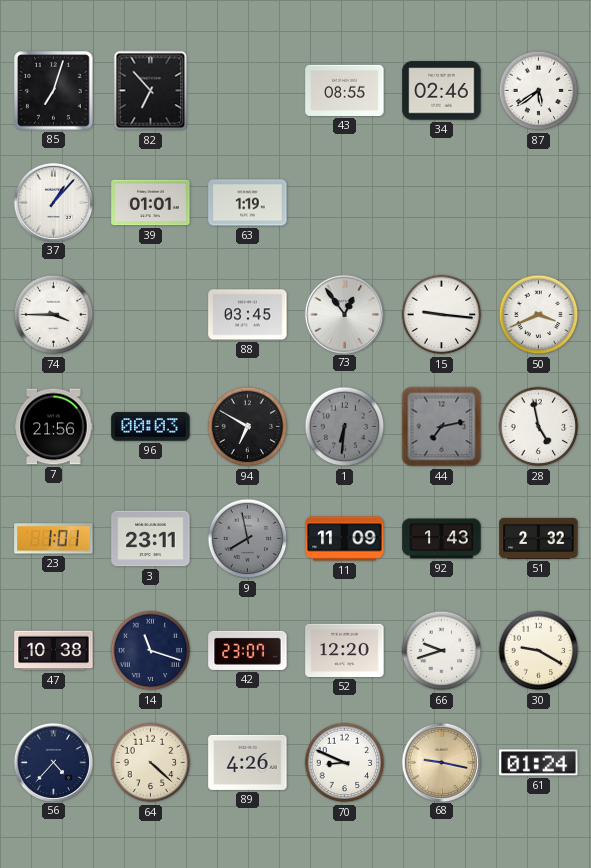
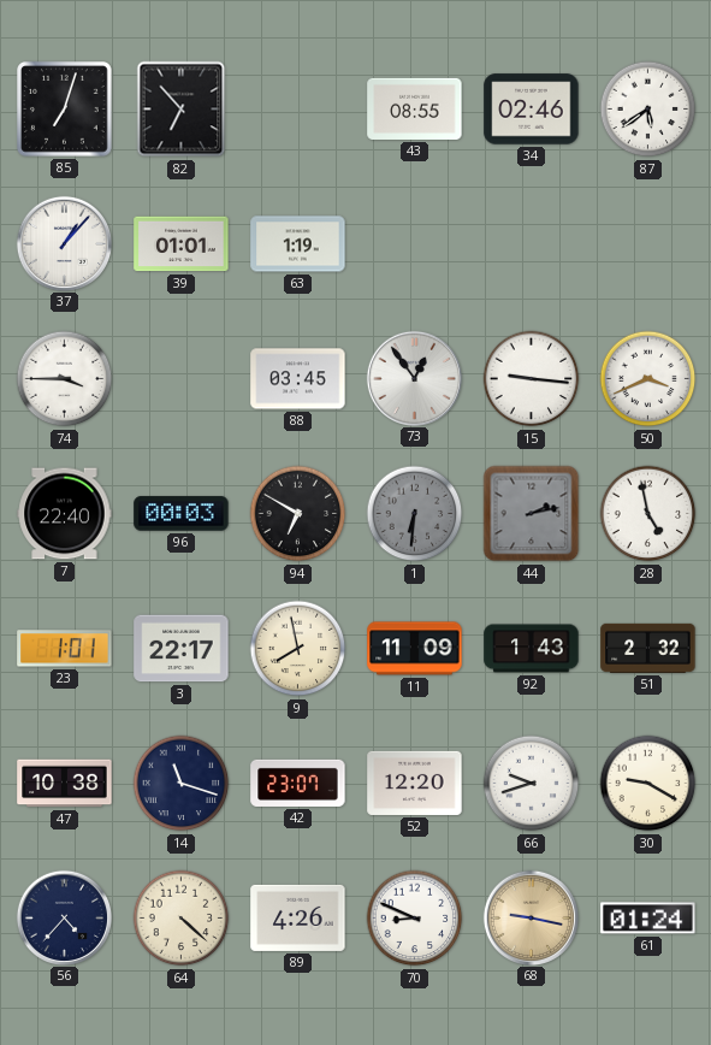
7: 21:56 -> 22:40 (65, 514)
44: 7:13 -> 2:13 (532, 514)
3: 23:11 -> 22:17 (182, 649)
9 dial: grey -> cream (298, 649)
